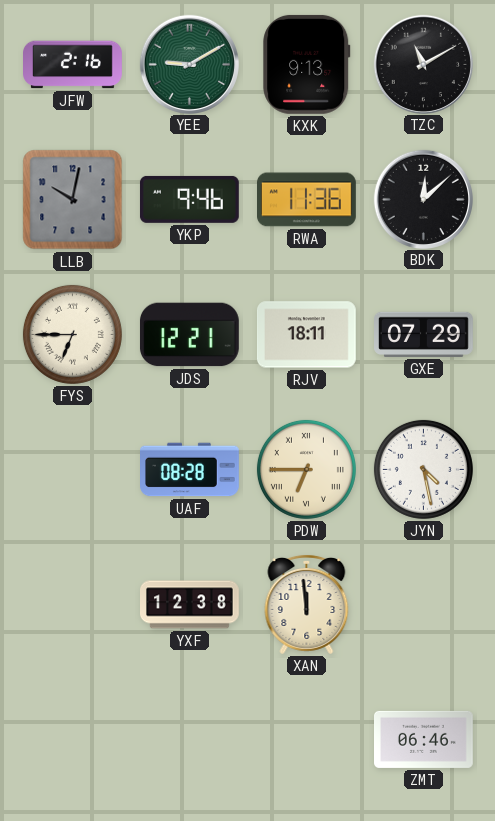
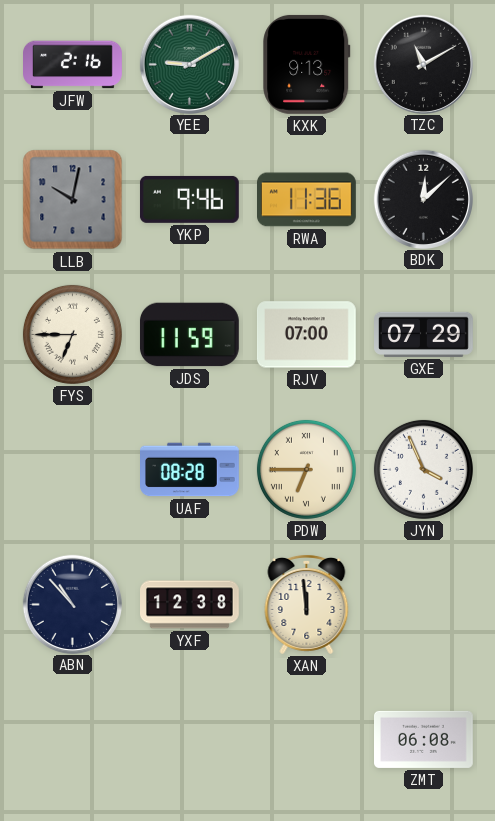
JDS: 12:21 -> 11:59 (189, 335)
RJV: 18:11 -> 07:00 (306, 335)
JYN: 4:28 -> 3:56 (423, 469)
ABN: none -> 10:53 (72, 604)
ZMT: 06:46 -> 06:08 (424, 739)
